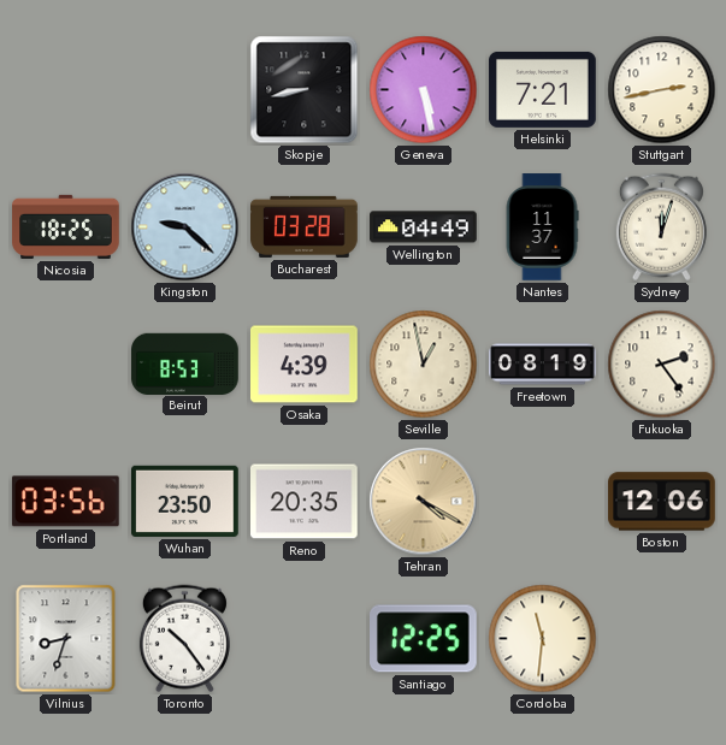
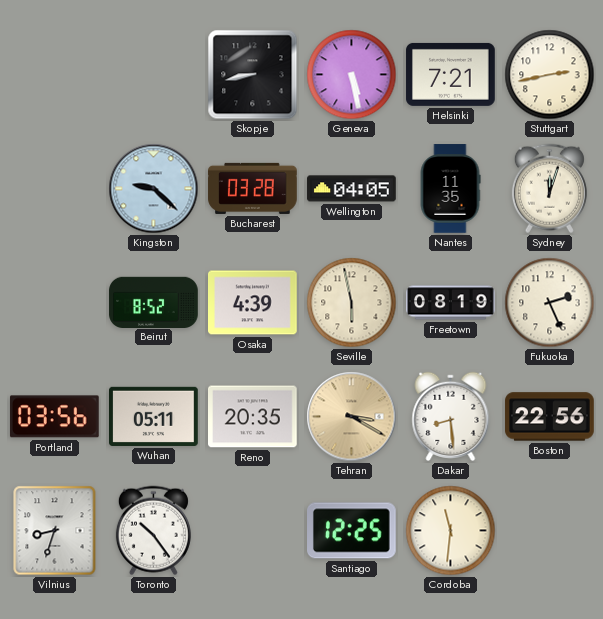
Nicosia: 18:25 -> none (66, 226)
Wellington: 04:49 -> 04:05 (352, 189)
Nantes: 11:37 -> 11:35 (450, 189)
Beirut: 8:53 -> 8:52 (154, 302)
Seville: 12:58 -> 5:58 (352, 303)
Fukuoka: 2:24 -> 2:26 (550, 303)
Wuhan: 23:50 -> 05:11 (154, 416)
Tehran: 4:20 -> 3:20 (352, 417)
Dakar: none -> 8:29 (451, 416)
Boston: 12:06 -> 22:56 (550, 417)
